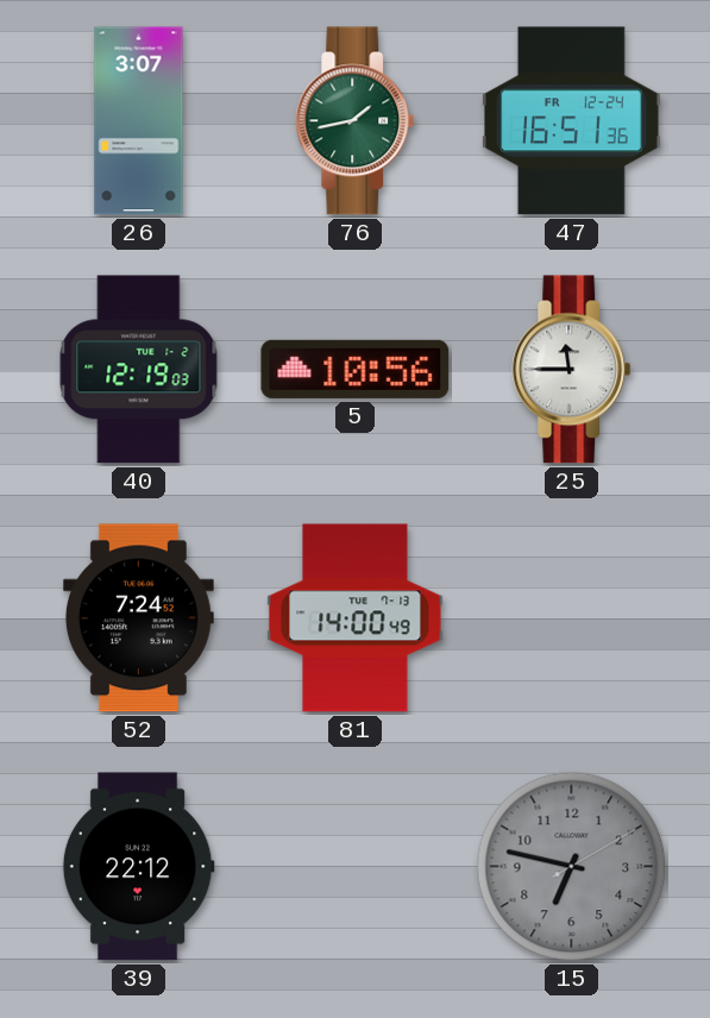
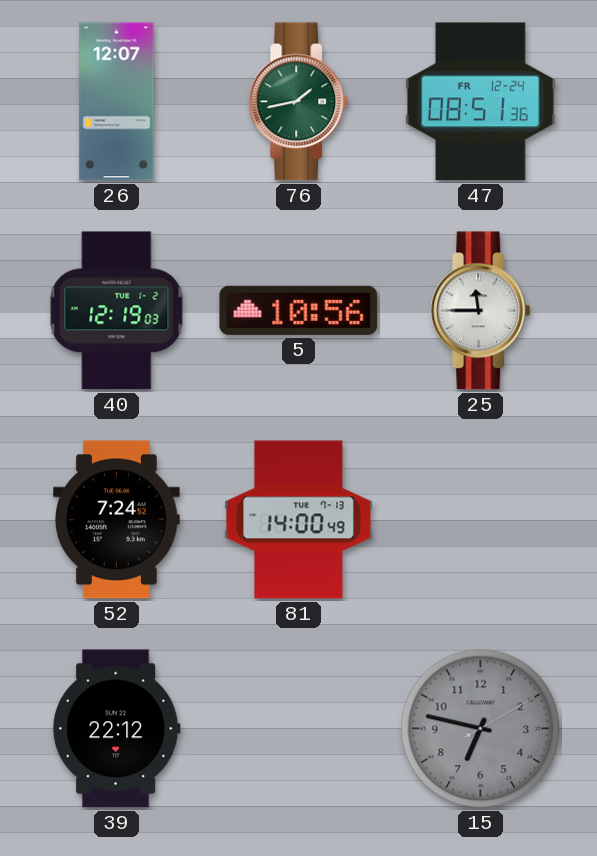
26: 3:07 -> 12:07 (117, 102)
47: 16:51 -> 08:51 (481, 102)
